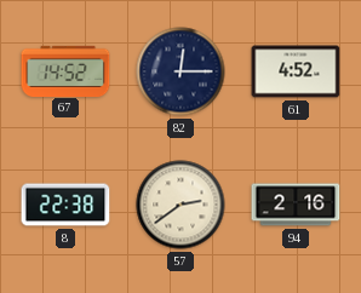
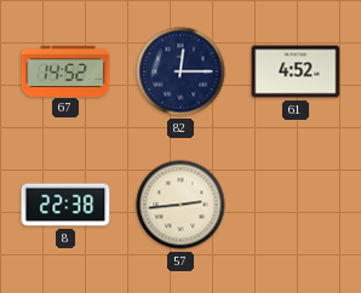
57: 2:39 -> 2:44 (180, 205)
94: 2:16 -> none (296, 205)
